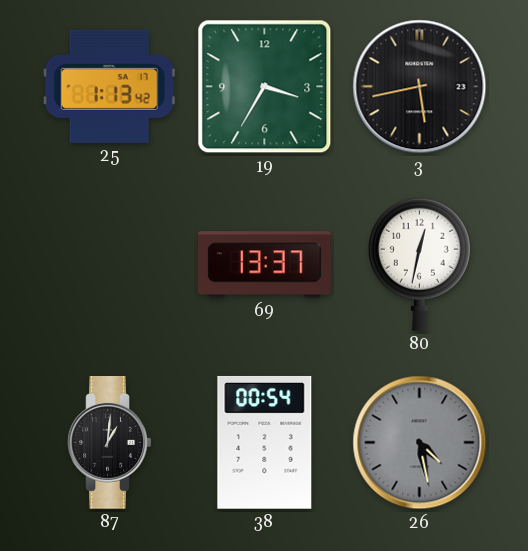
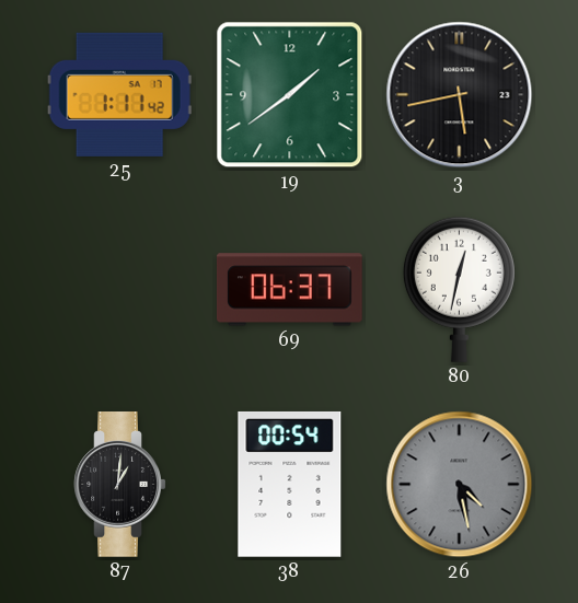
25: 1:13 -> 1:11 (119, 94)
19: 3:35 -> 1:39 (290, 95)
69: 13:37 -> 06:37 (290, 290)
